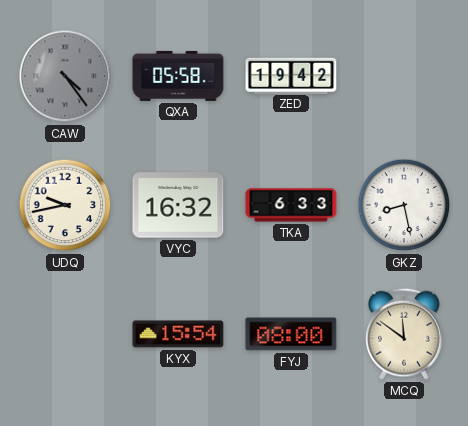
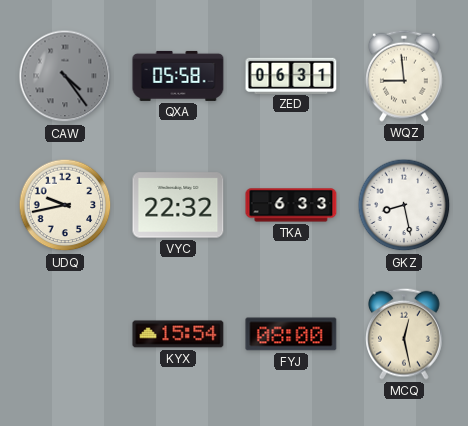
ZED: 19:42 -> 06:31 (291, 75)
WQZ: none -> 8:59 (405, 76)
VYC: 16:32 -> 22:32 (178, 205)
MCQ: 11:51 -> 12:28 (405, 334)
